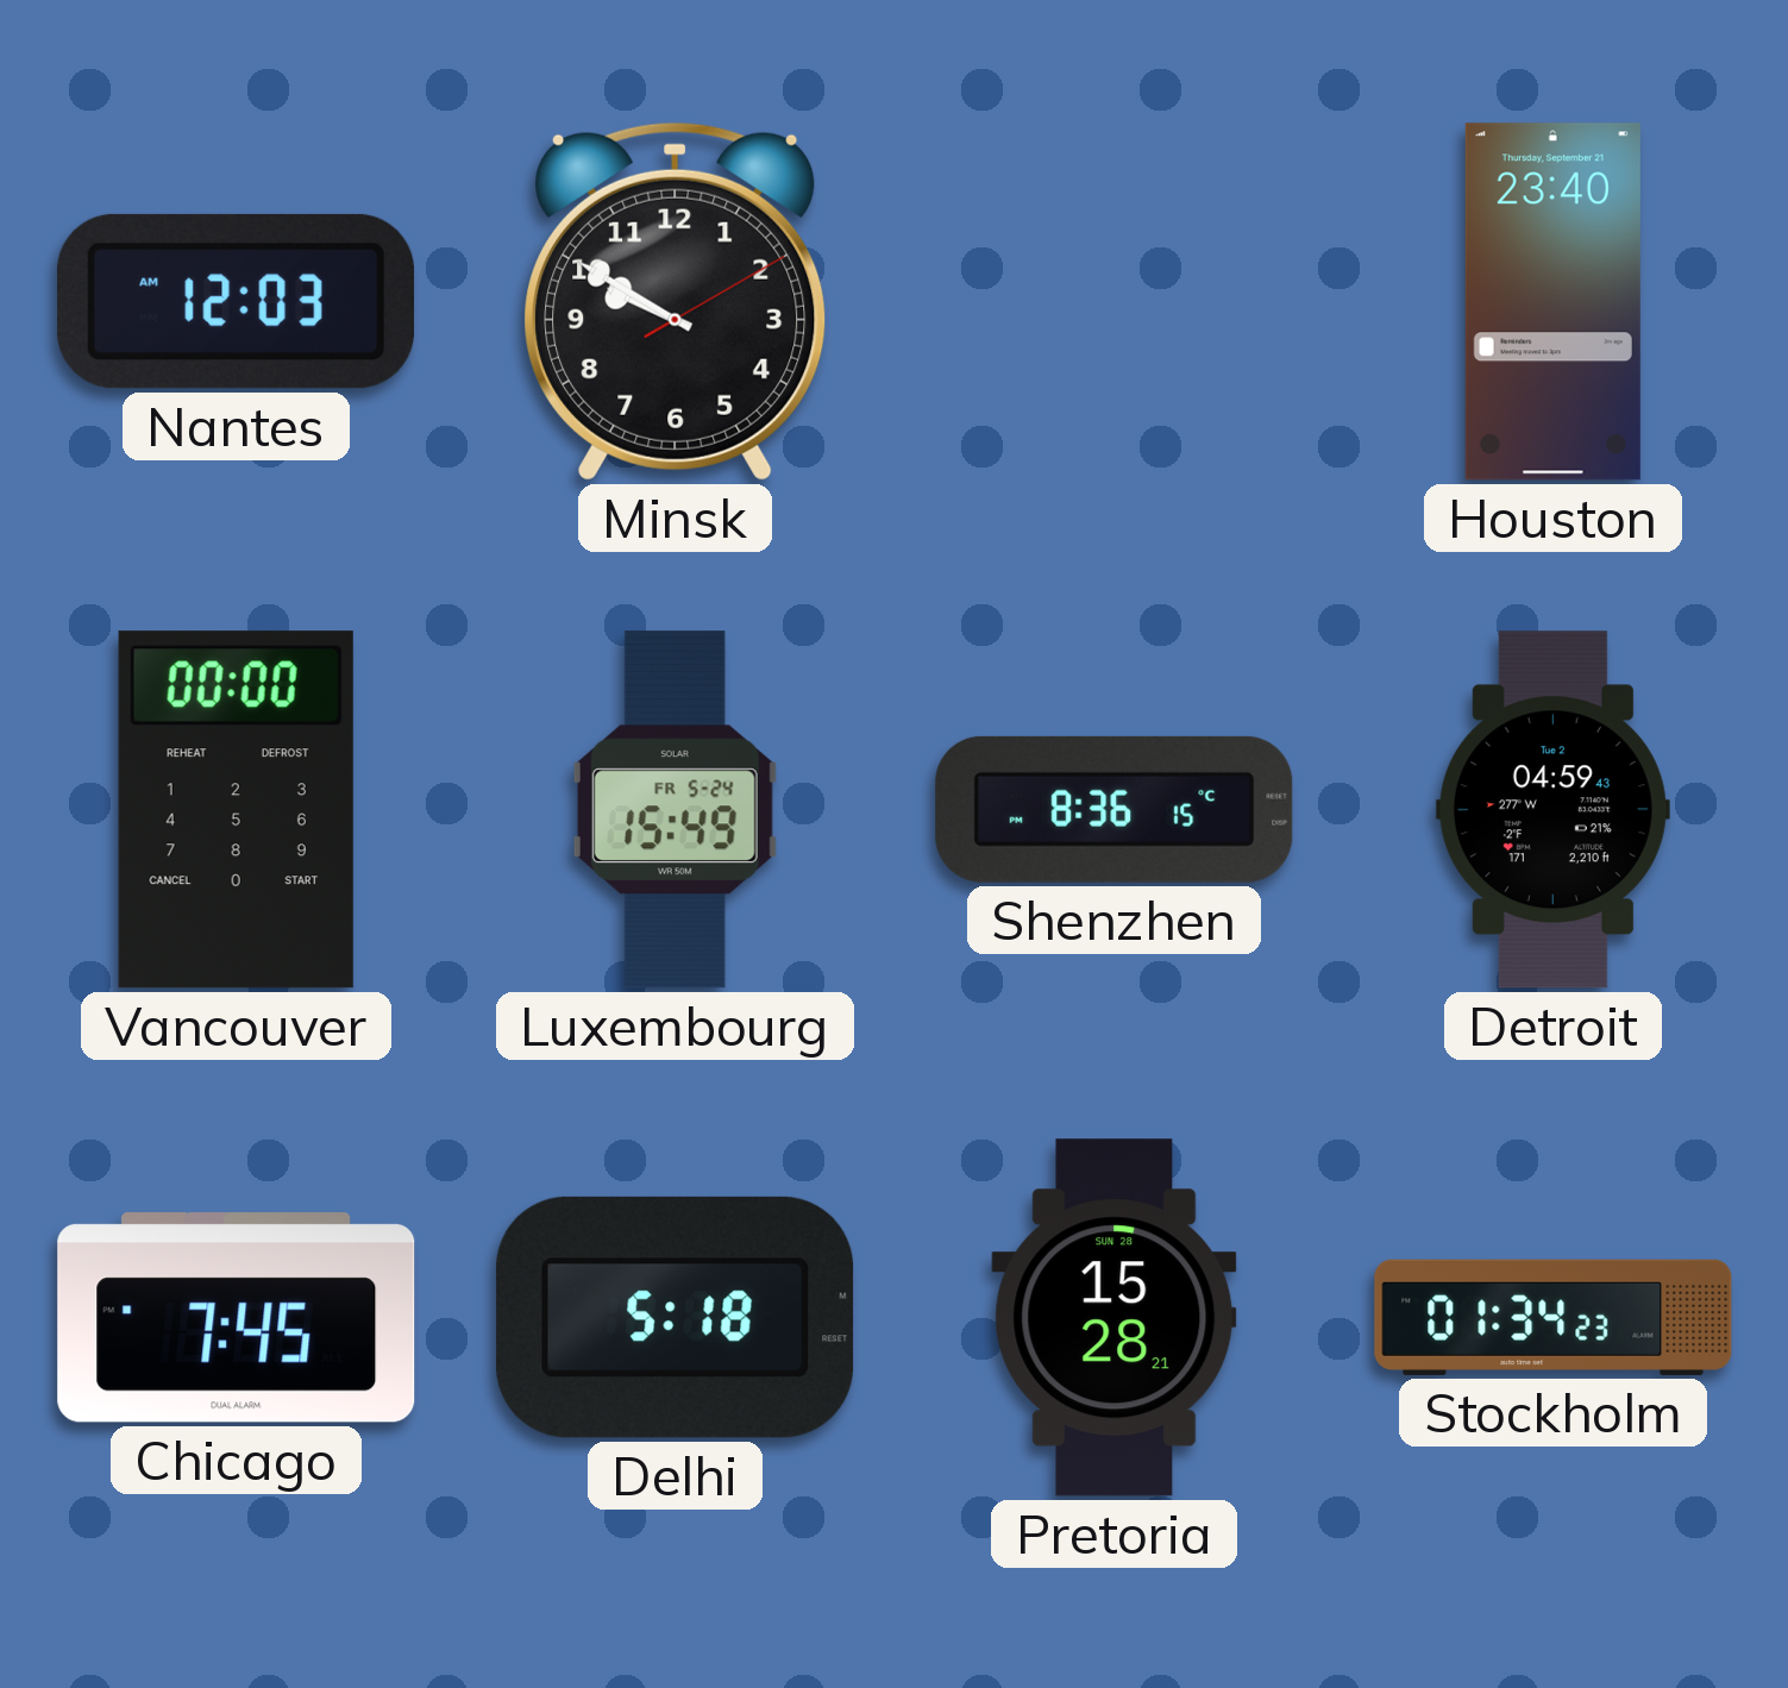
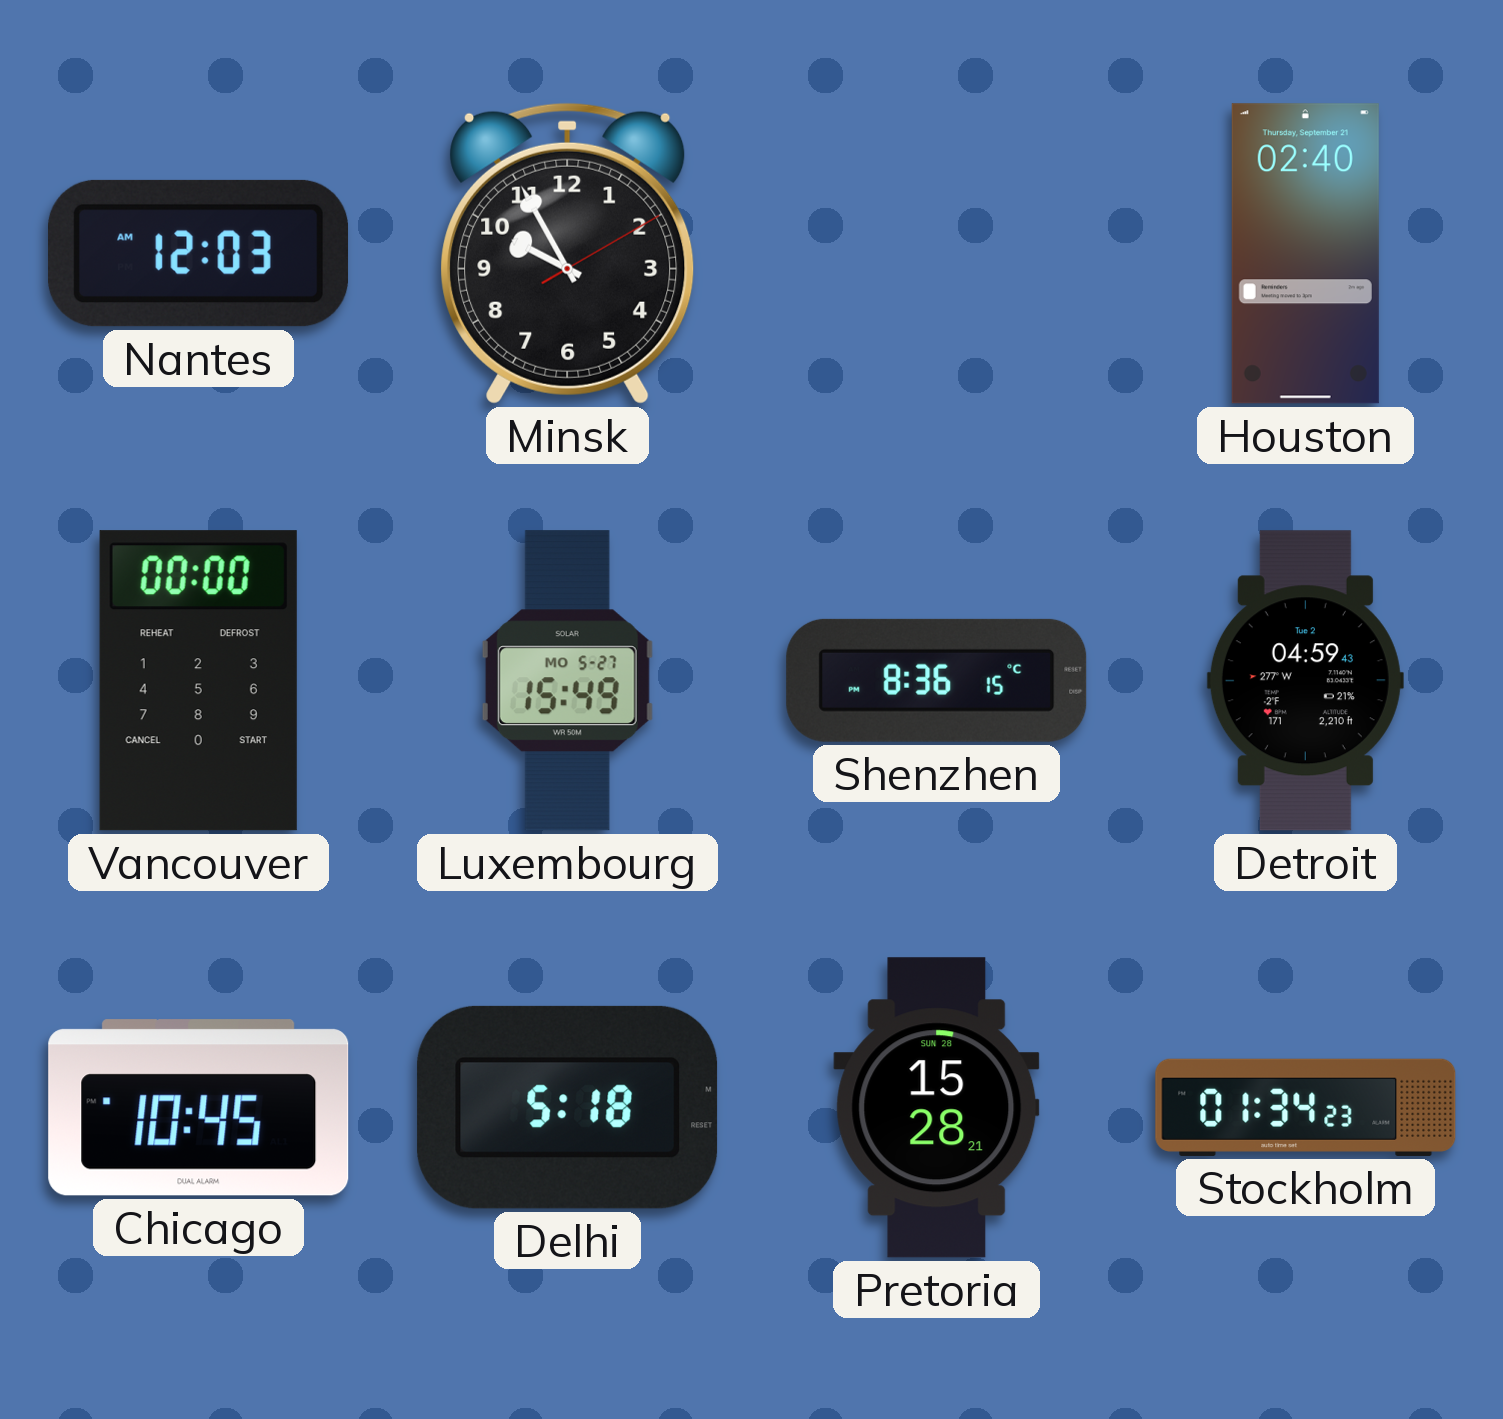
Minsk: 9:50 -> 9:55 (568, 253)
Houston: 23:40 -> 02:40 (1305, 254)
Luxembourg date: FR 5-24 -> MO 5-27 (567, 681)
Chicago: 7:45 -> 10:45 (199, 1108)
